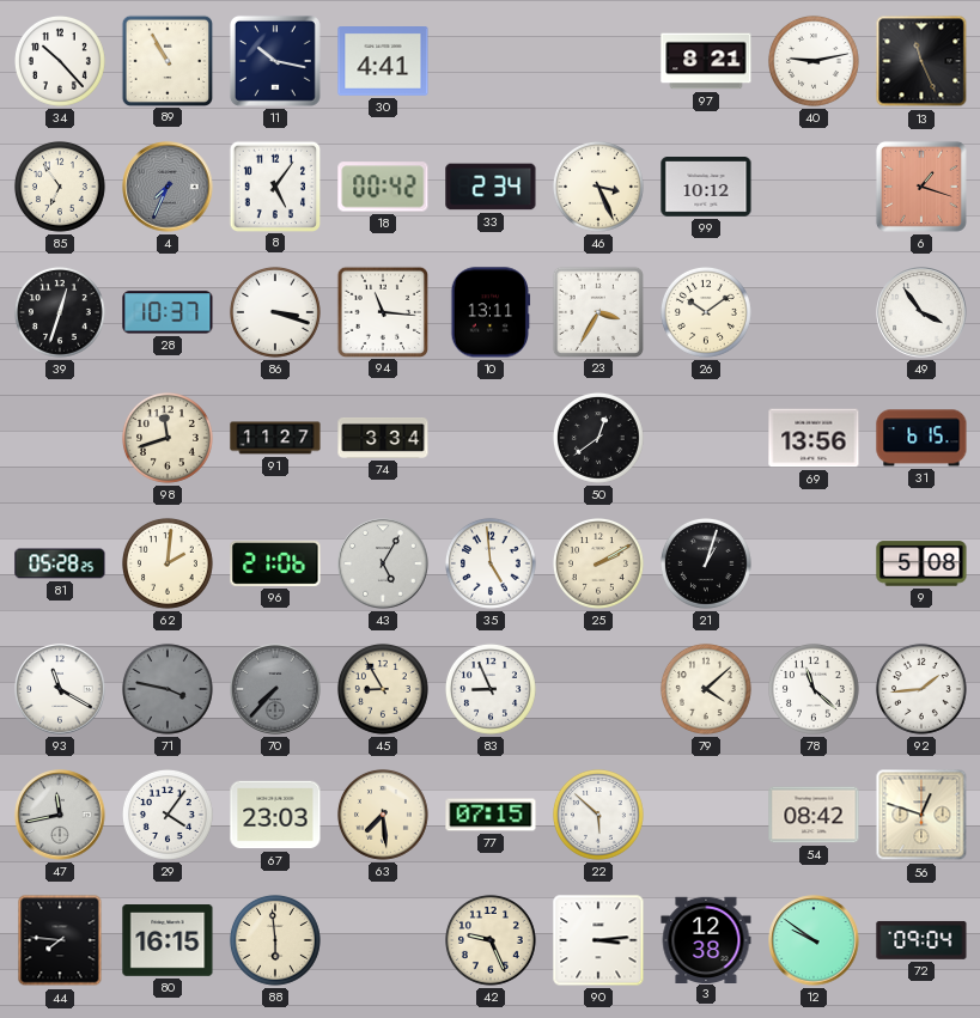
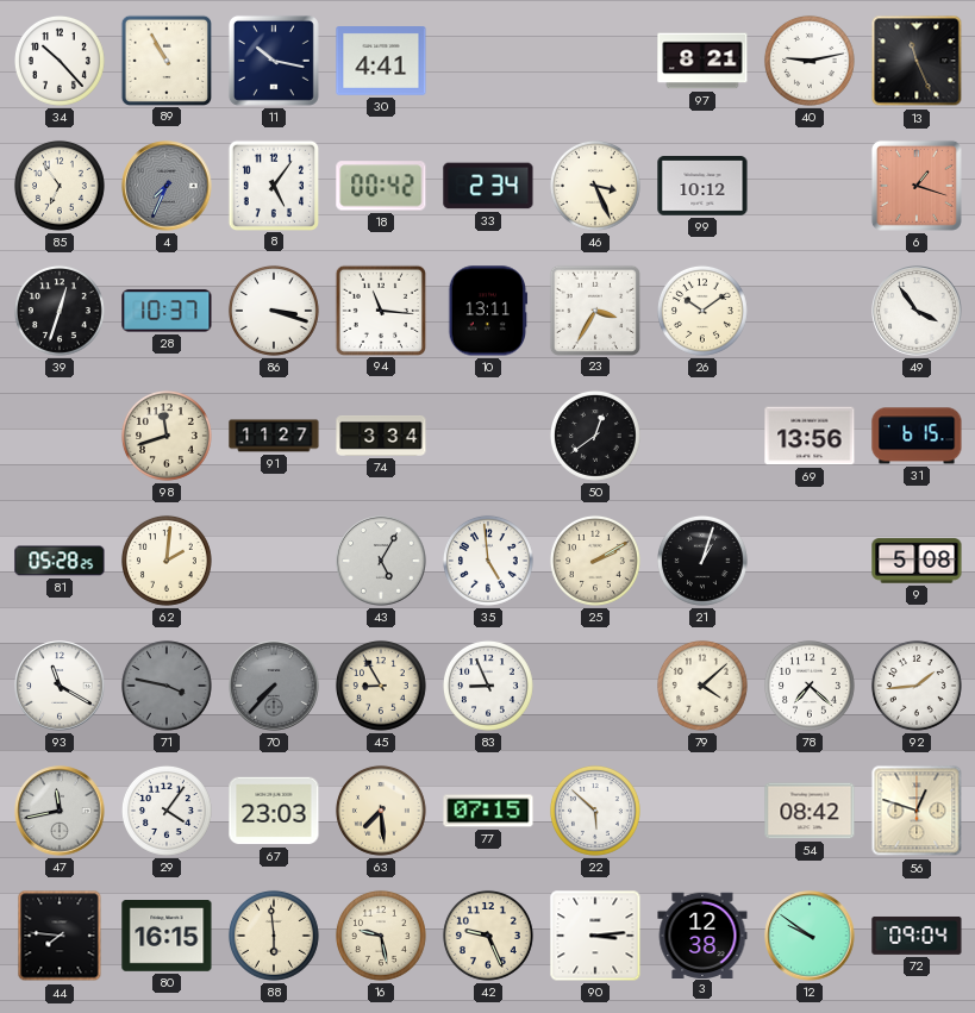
96: 21:06 -> none (275, 563)
78: 11:22 -> 7:22 (810, 686)
16: none -> 9:28 (381, 936)
